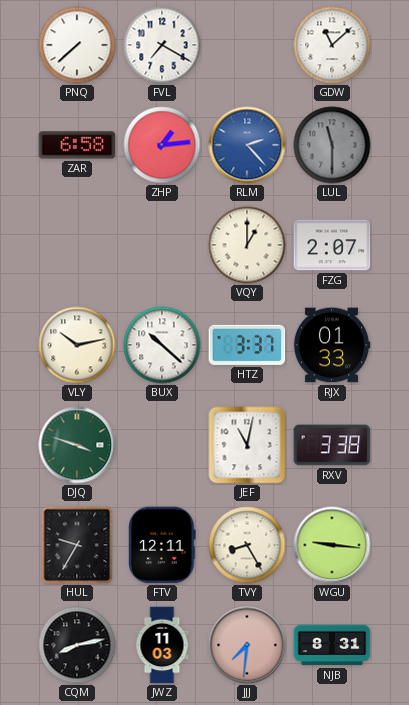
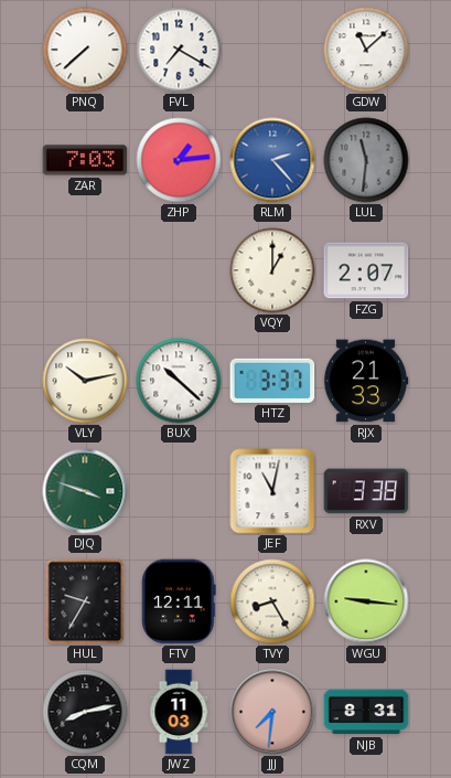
ZAR: 6:58 -> 7:03 (85, 160)
LUL: 11:30 -> 11:31 (366, 160)
RJX: 01:33 -> 21:33 (366, 381)
